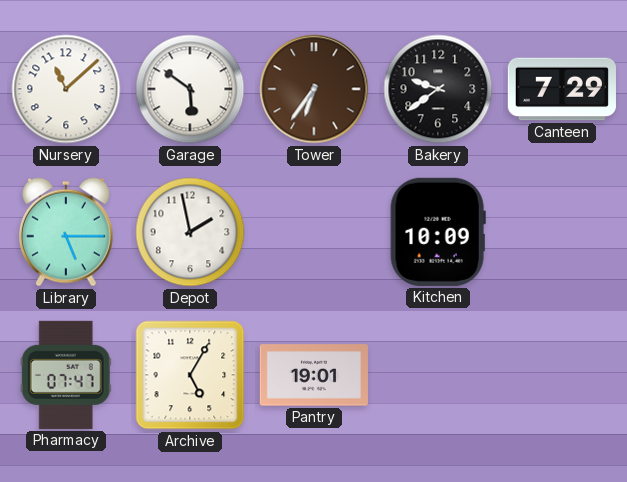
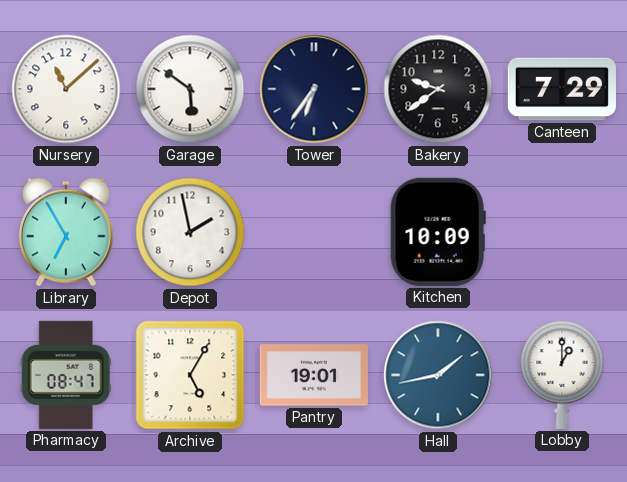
Tower dial: brown -> navy (314, 89)
Library: 5:15 -> 6:55 (67, 232)
Pharmacy: 07:47 -> 08:47 (66, 375)
Hall: none -> 1:43 (438, 375)
Lobby: none -> 1:00 (562, 375)
